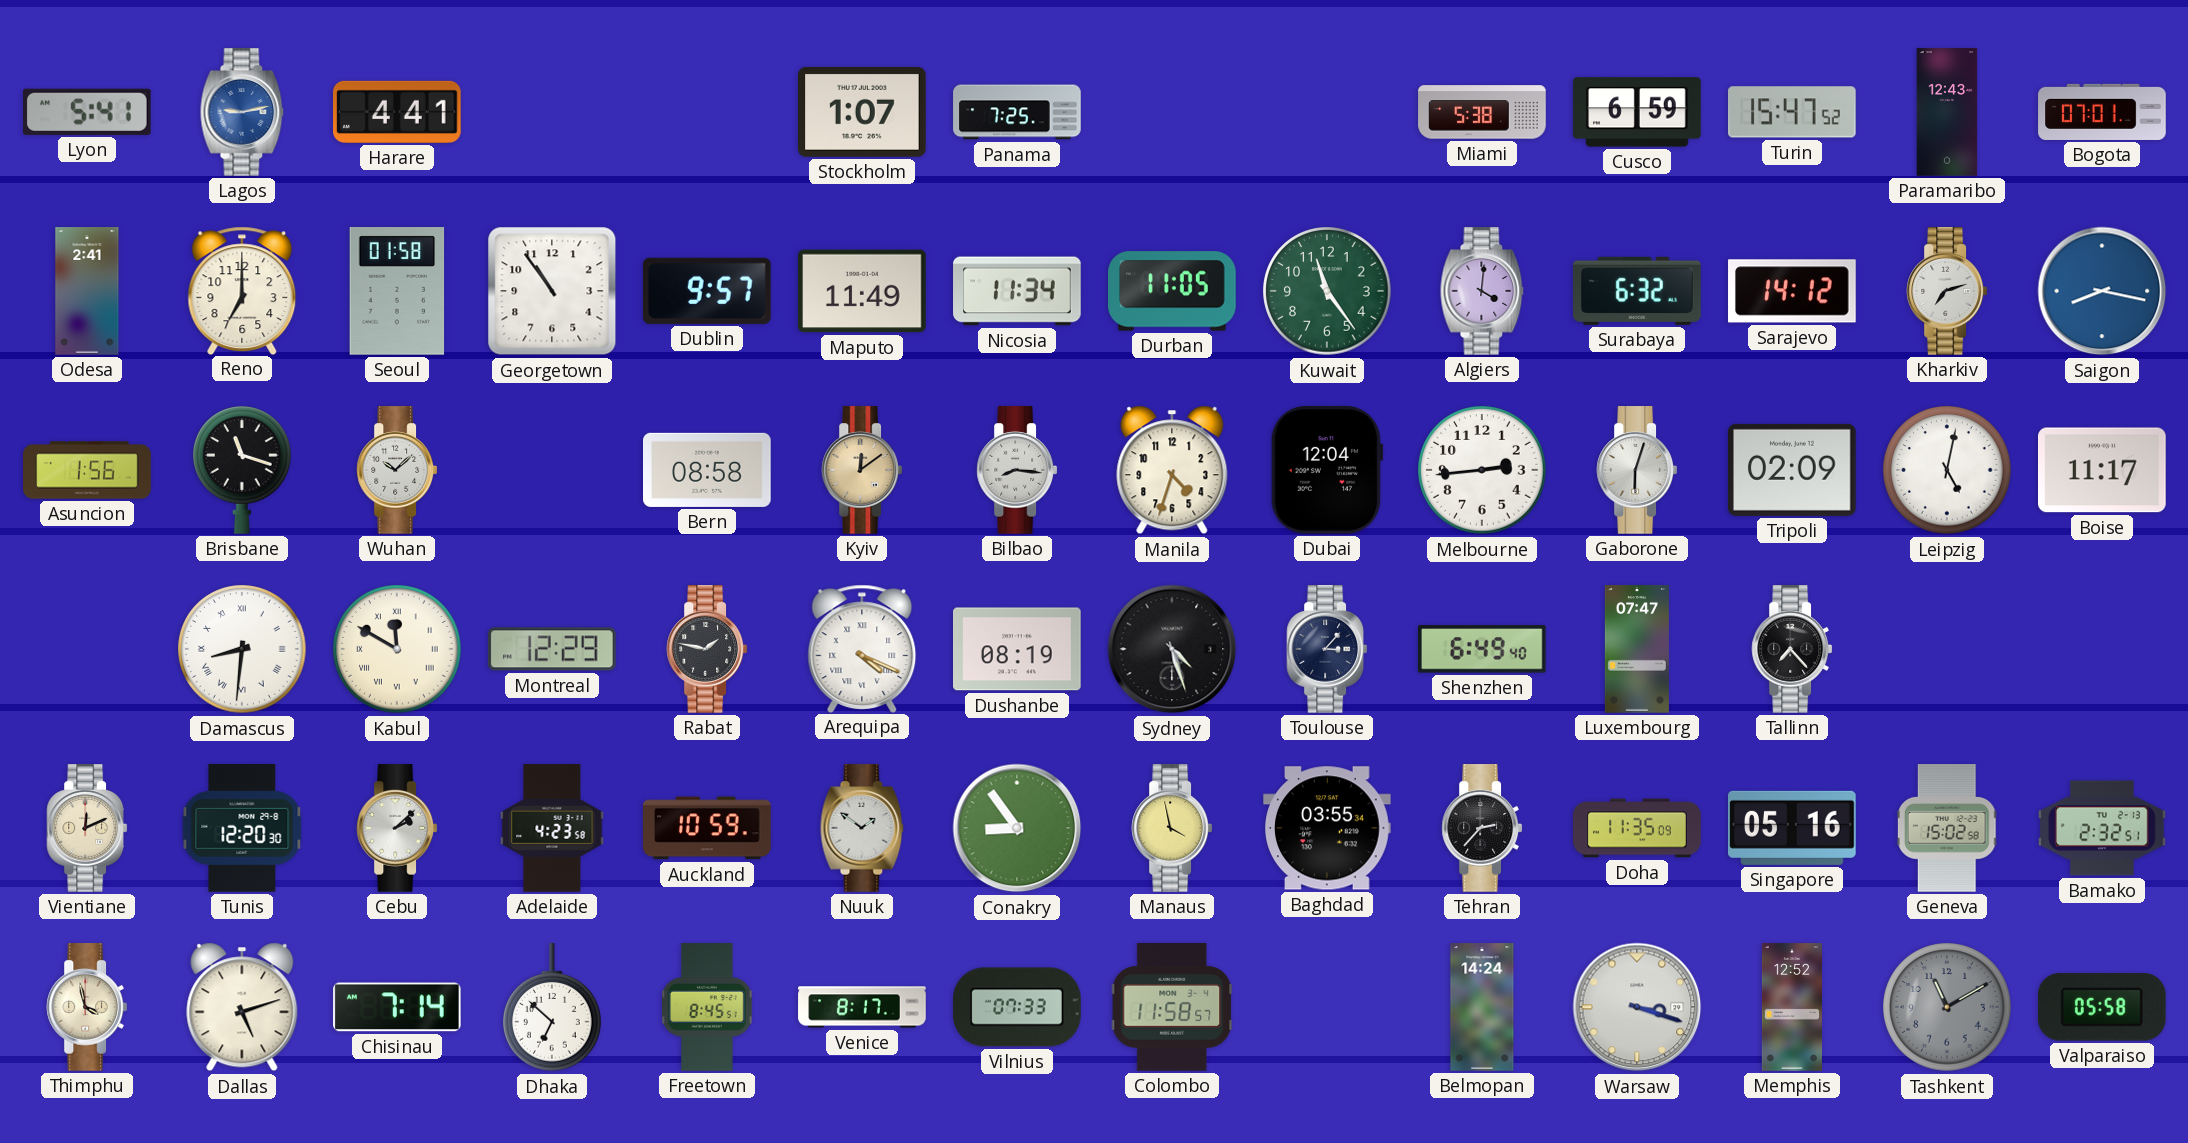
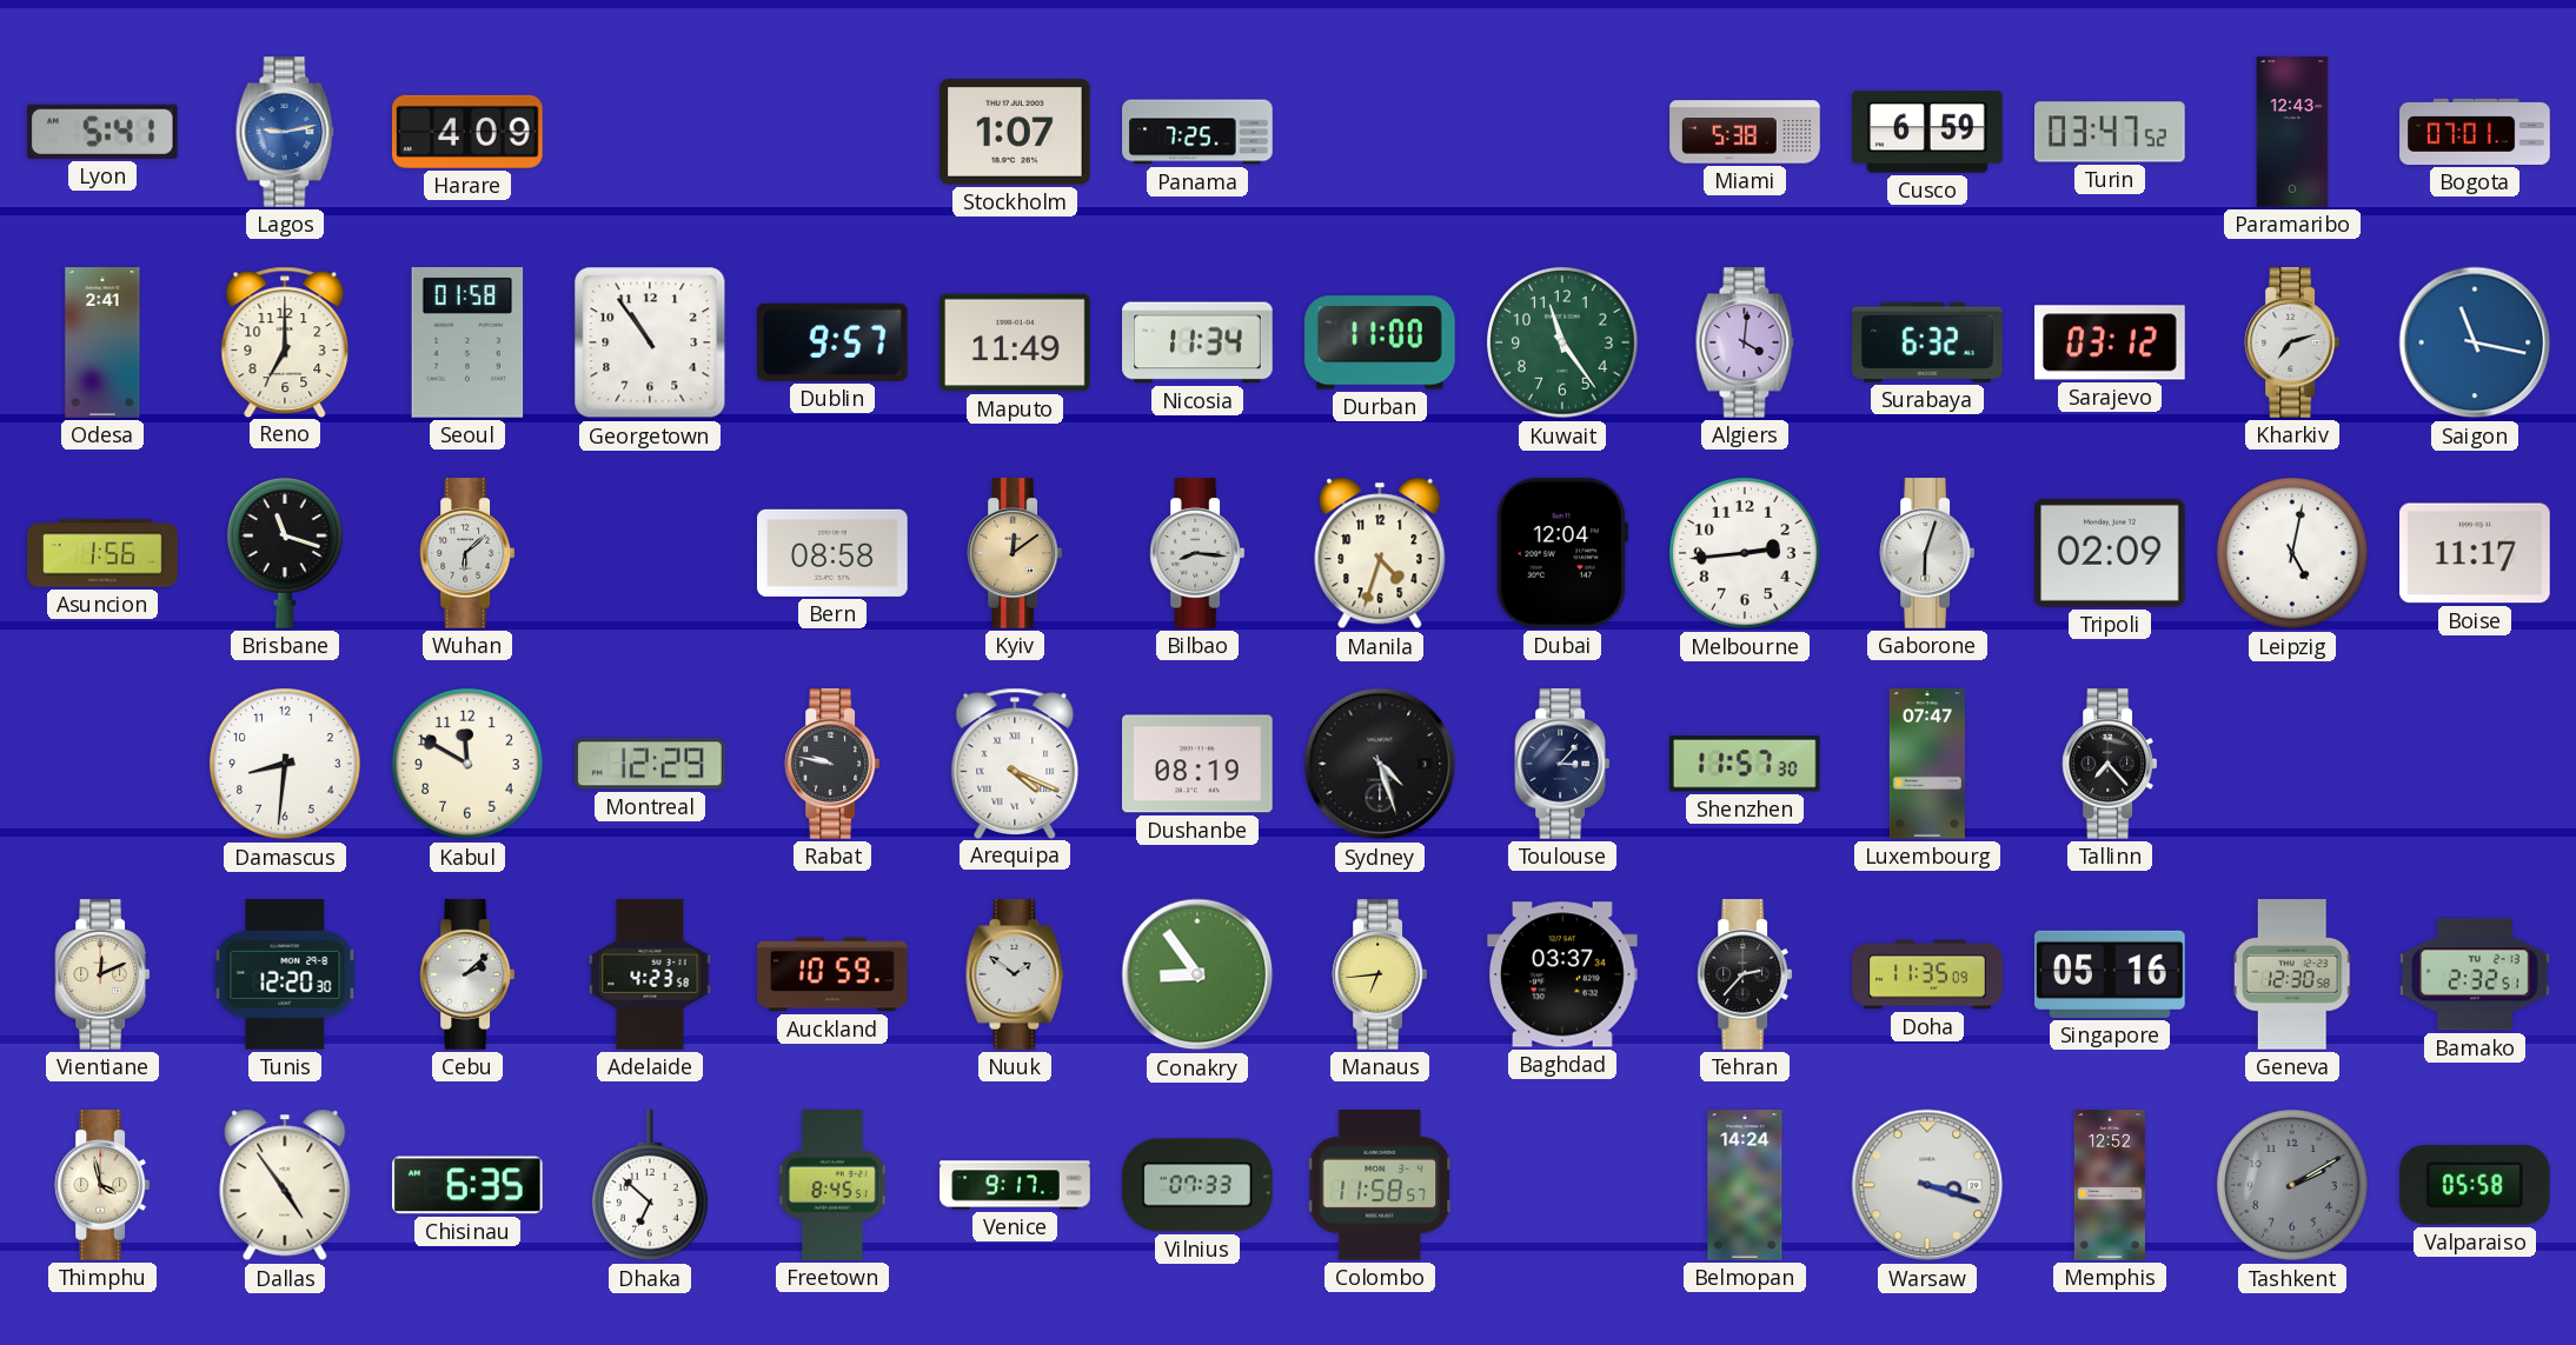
Harare: 4:41 -> 4:09 (469, 132)
Turin: 15:47 -> 03:47 (2110, 132)
Durban: 11:05 -> 11:00 (1380, 342)
Sarajevo: 14:12 -> 03:12 (2110, 342)
Saigon: 8:17 -> 11:17 (2475, 342)
Wuhan: 10:08 -> 6:08 (467, 553)
Damascus numerals: Roman -> Arabic (285, 764)
Kabul numerals: Roman -> Arabic (467, 764)
Rabat: 1:47 -> 9:47 (832, 764)
Shenzhen: 6:49 -> 11:57 (1745, 764)
Manaus: 3:58 -> 6:44 (1380, 974)
Baghdad: 03:55 -> 03:37 (1562, 974)
Geneva: 15:02 -> 12:30 (2292, 974)
Dallas: 5:12 -> 4:54 (285, 1185)
Chisinau: 7:14 -> 6:35 (469, 1185)
Venice: 8:17 -> 9:17 (1015, 1185)
Tashkent: 11:10 -> 2:10 (2292, 1185)
